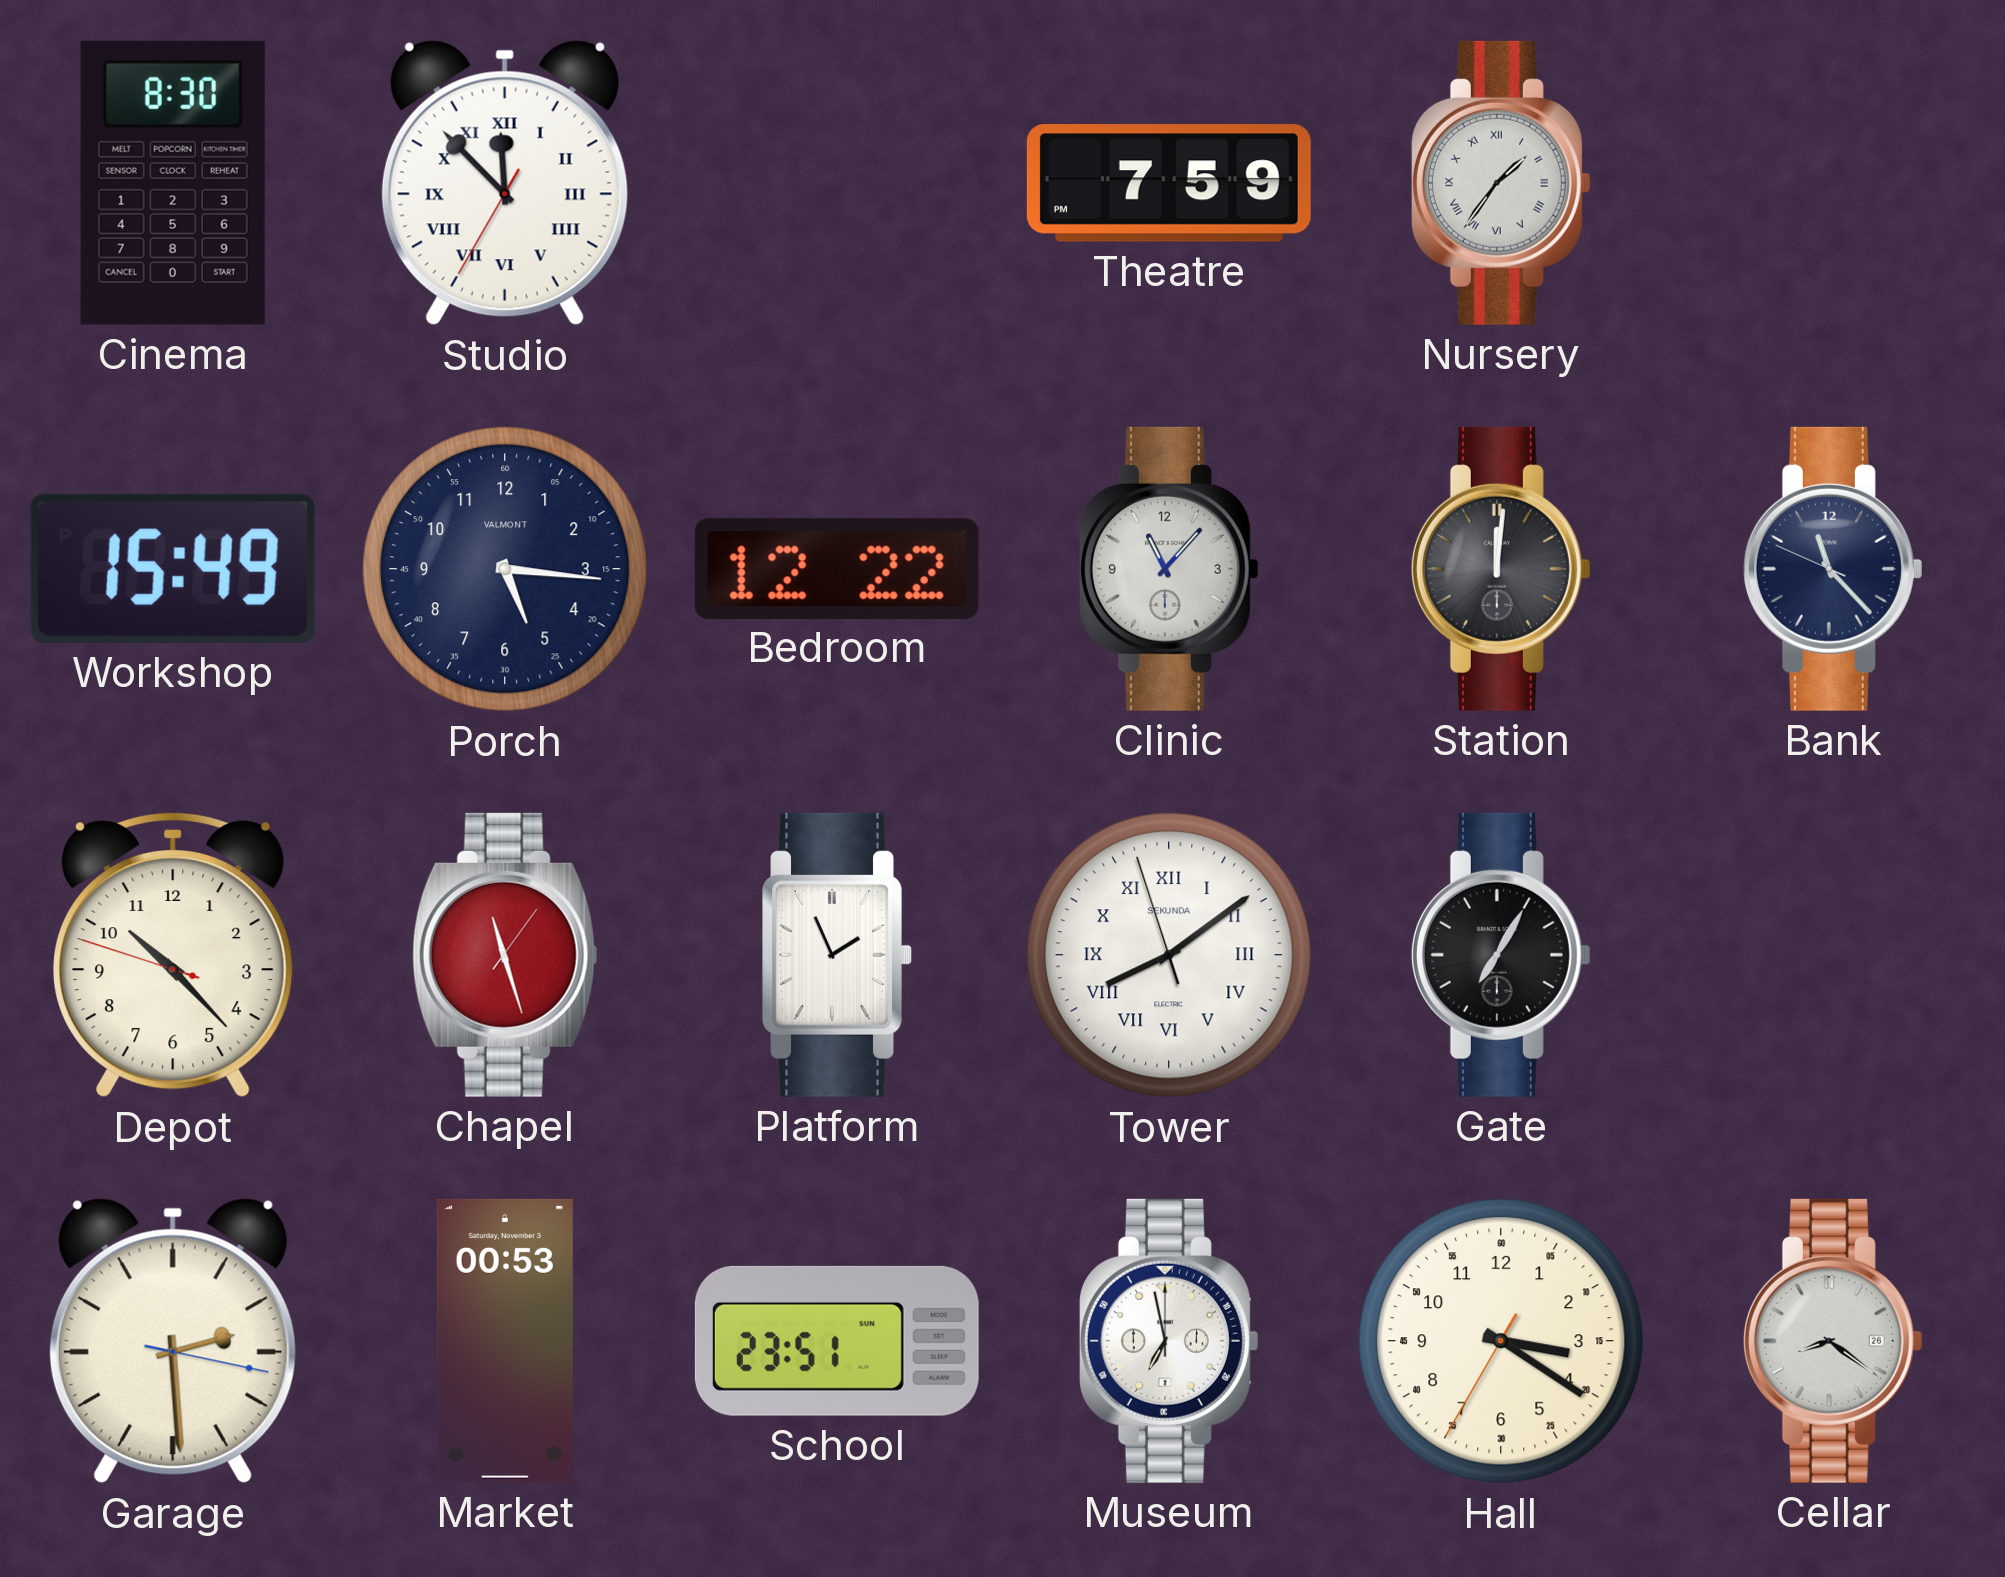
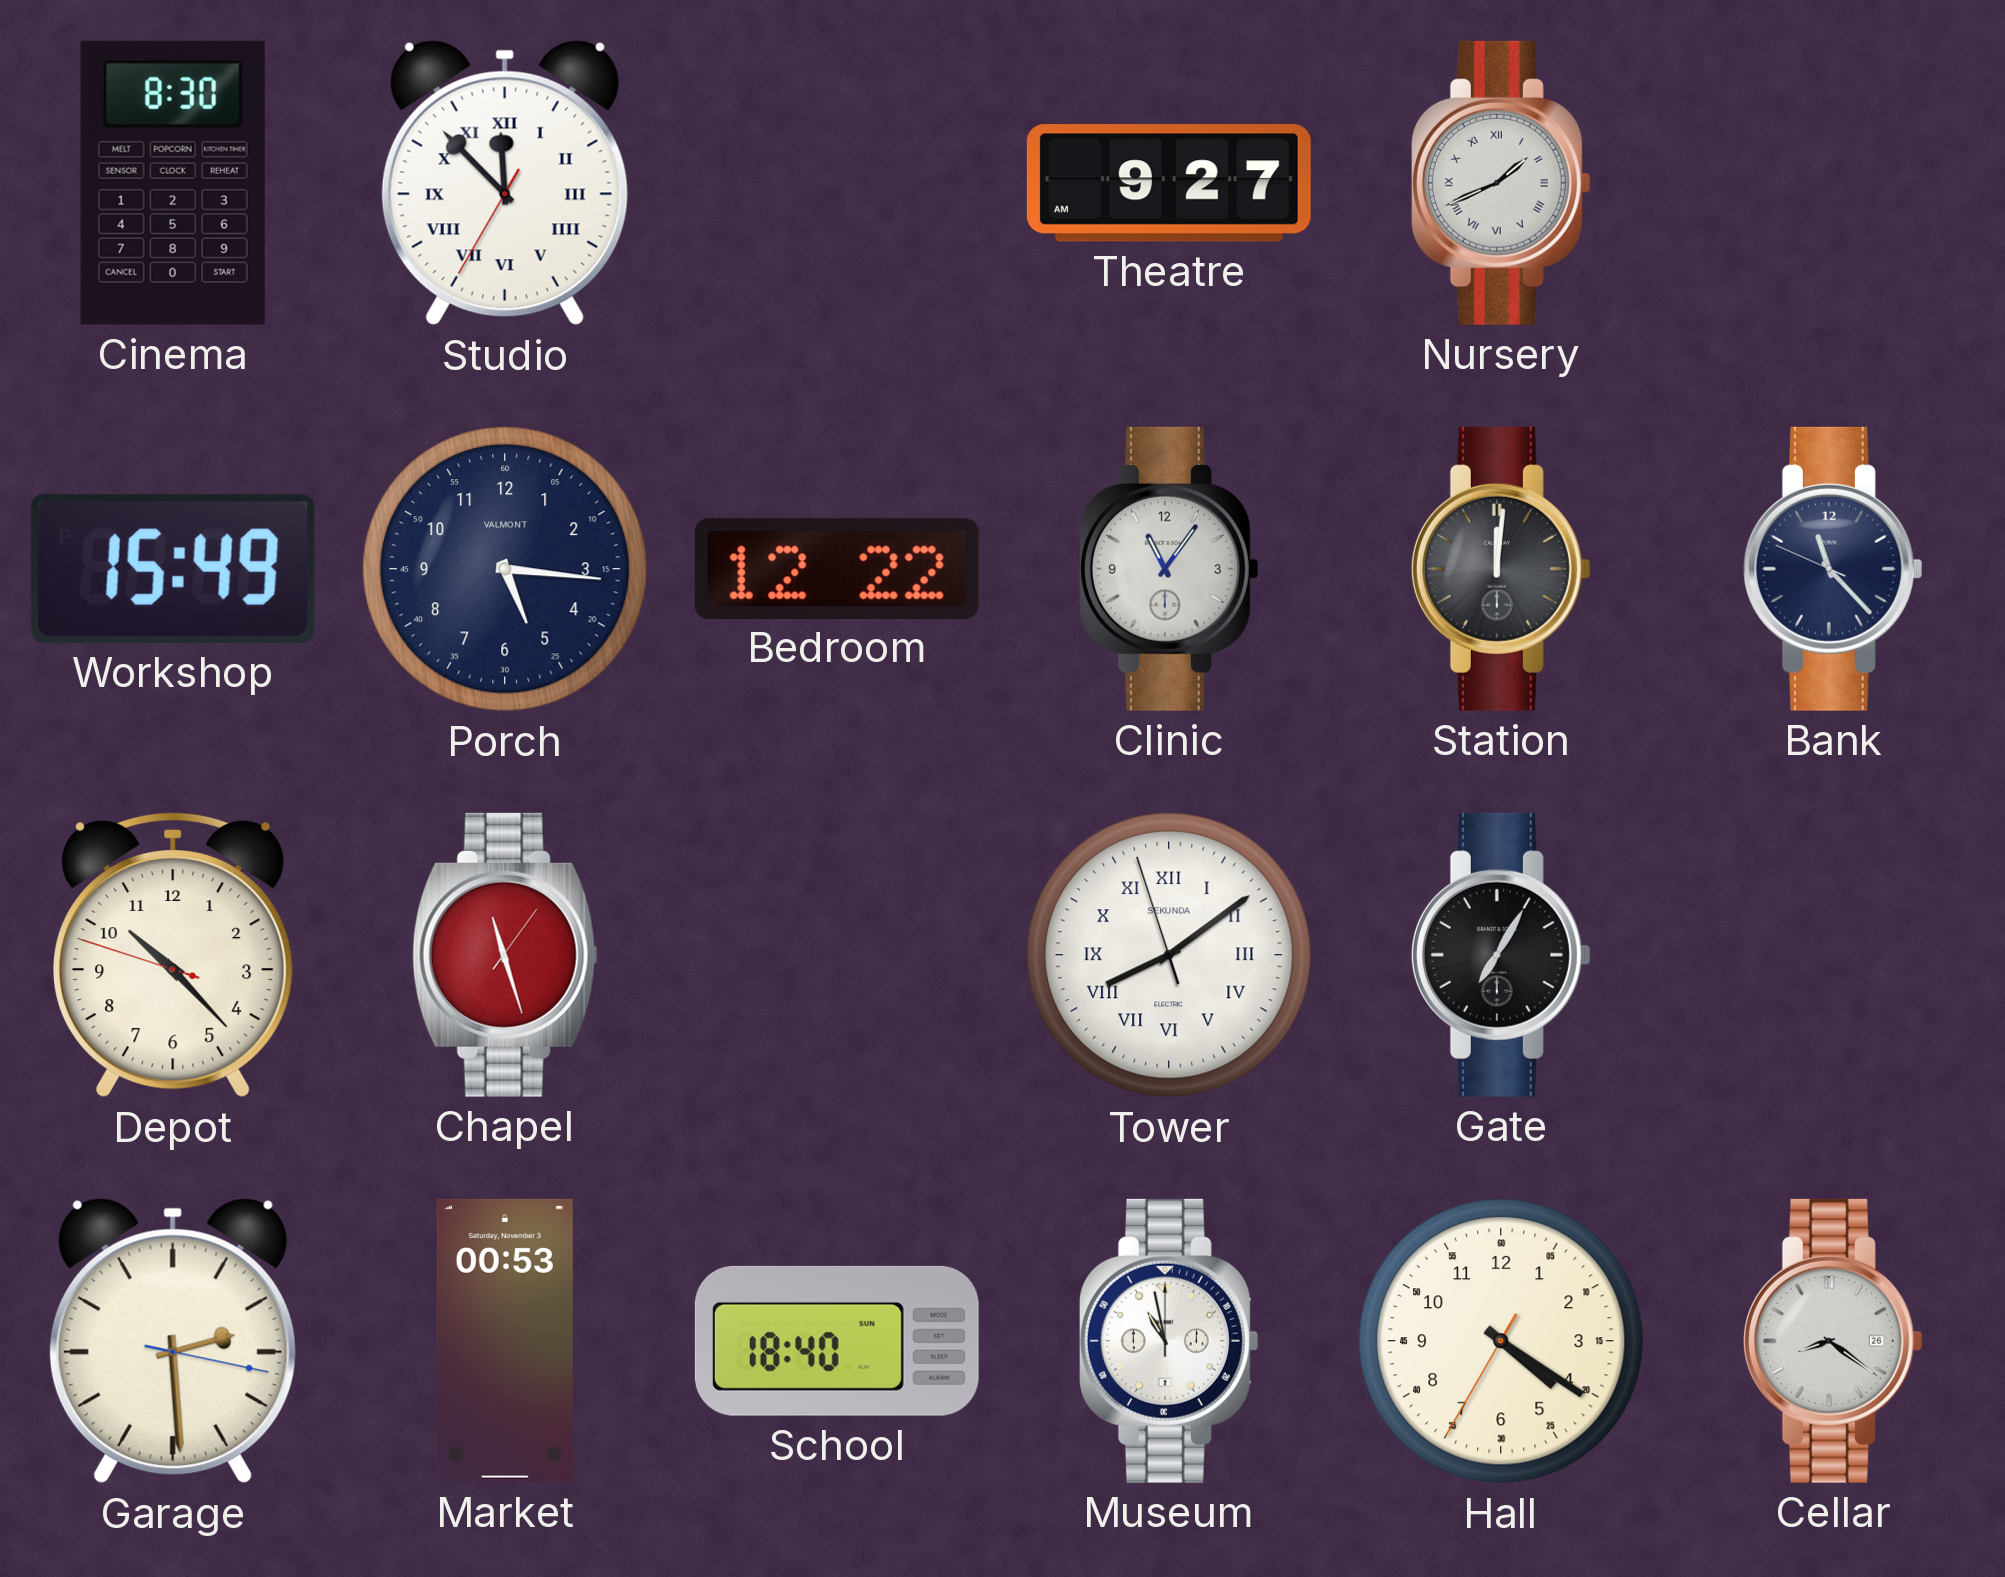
Theatre: 7:59 -> 9:27 (1169, 183)
Nursery: 1:36 -> 1:41 (1501, 183)
Clinic: 11:07 -> 11:06 (1169, 569)
Platform: 1:56 -> none (837, 955)
School: 23:51 -> 18:40 (837, 1341)
Museum: 6:58 -> 10:58 (1169, 1341)
Hall: 3:20 -> 4:20 (1501, 1341)
